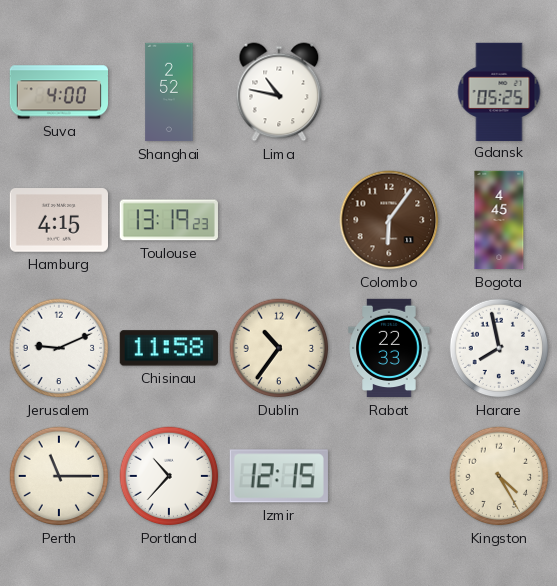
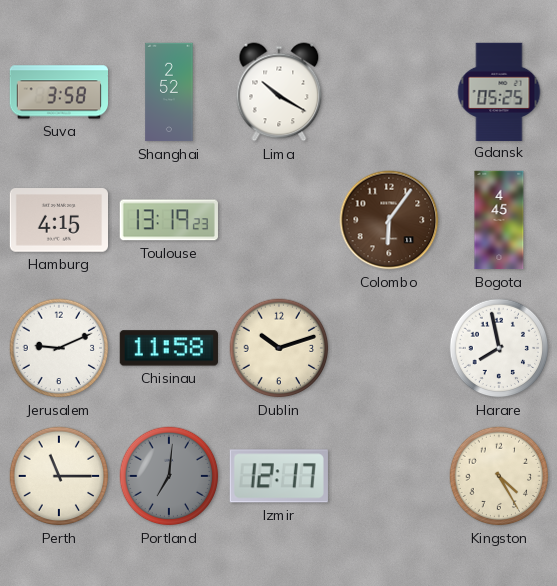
Suva: 4:00 -> 3:58 (58, 92)
Lima: 10:47 -> 10:20 (279, 92)
Dublin: 10:36 -> 10:12 (279, 348)
Rabat: 22:33 -> none (389, 348)
Portland: 10:37 -> 7:01 (169, 476)
Portland dial: white -> grey (169, 476)
Izmir: 12:15 -> 12:17 (279, 476)
